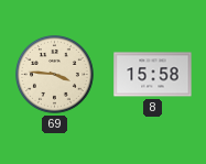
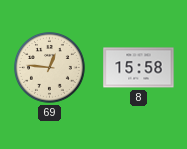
69: 3:46 -> 12:46 (50, 68)
